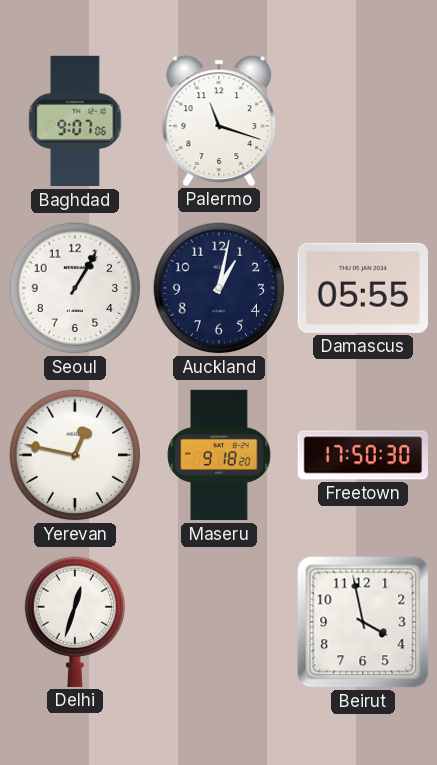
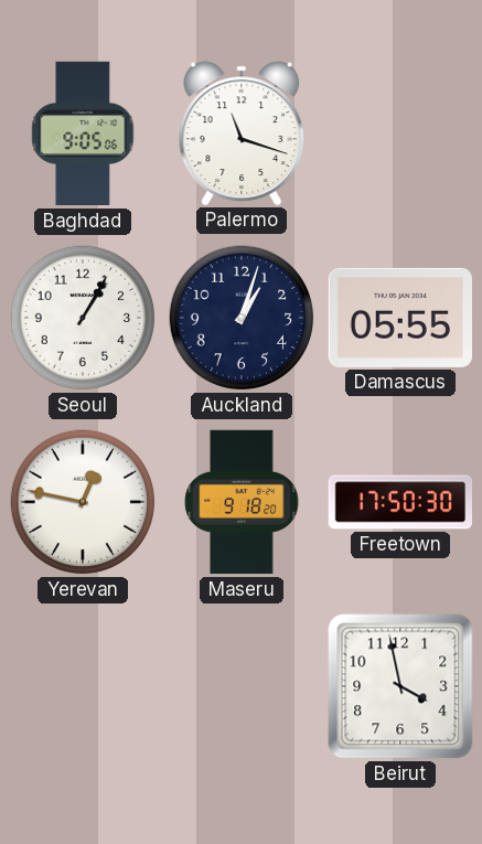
Baghdad: 9:07 -> 9:05 (83, 133)
Auckland: 1:02 -> 1:03 (242, 318)
Delhi: 12:33 -> none (74, 622)
